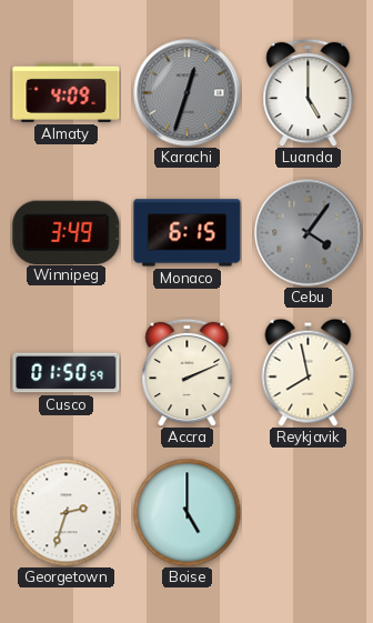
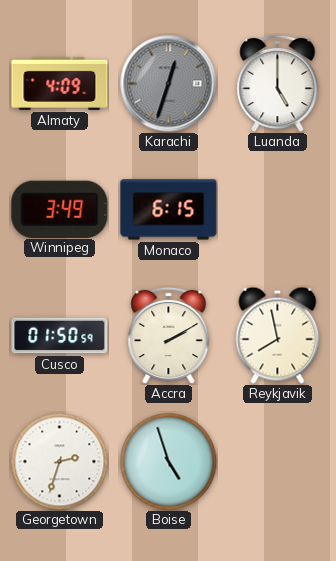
Cebu: 4:06 -> none (309, 233)
Accra: 2:11 -> 2:10 (169, 335)
Boise: 5:00 -> 4:57 (168, 461)
